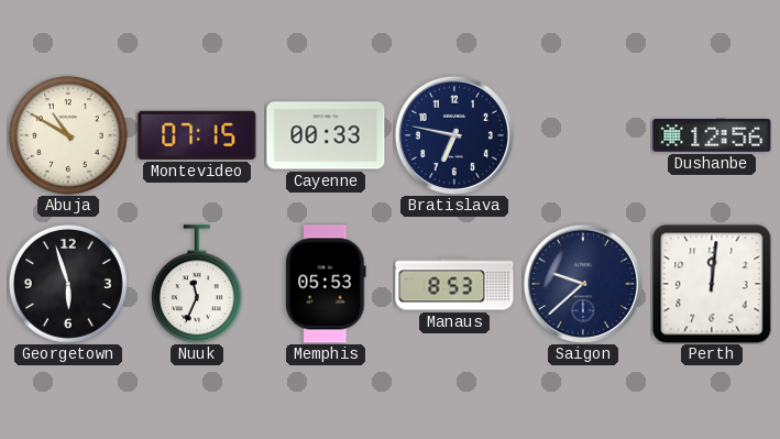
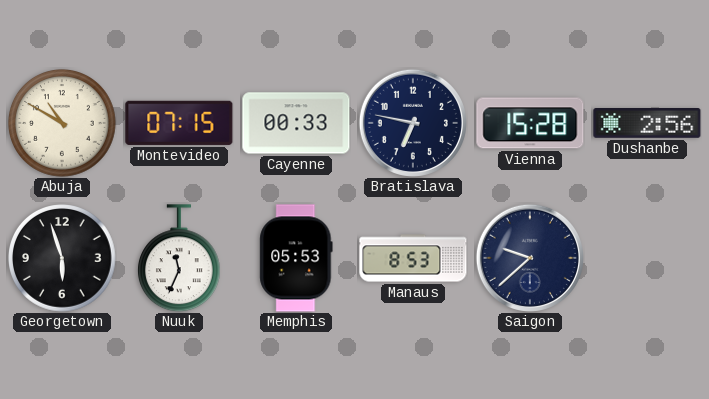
Vienna: none -> 15:28 (530, 123)
Dushanbe: 12:56 -> 2:56 (647, 123)
Perth: 12:01 -> none (712, 284)
